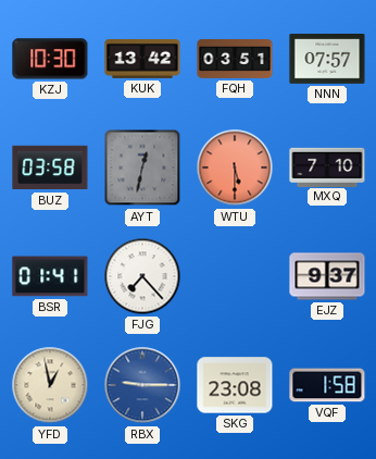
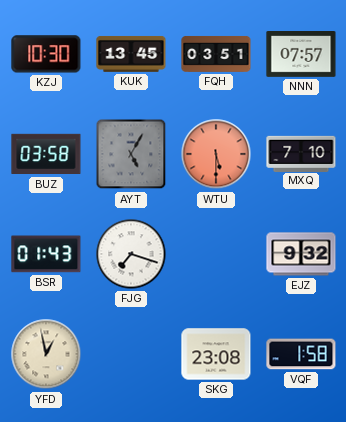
KUK: 13:42 -> 13:45 (131, 54)
AYT: 12:32 -> 5:05 (131, 154)
BSR: 01:41 -> 01:43 (46, 254)
FJG: 7:23 -> 7:18 (131, 254)
EJZ: 9:37 -> 9:32 (301, 254)
RBX: 9:15 -> none (142, 385)
